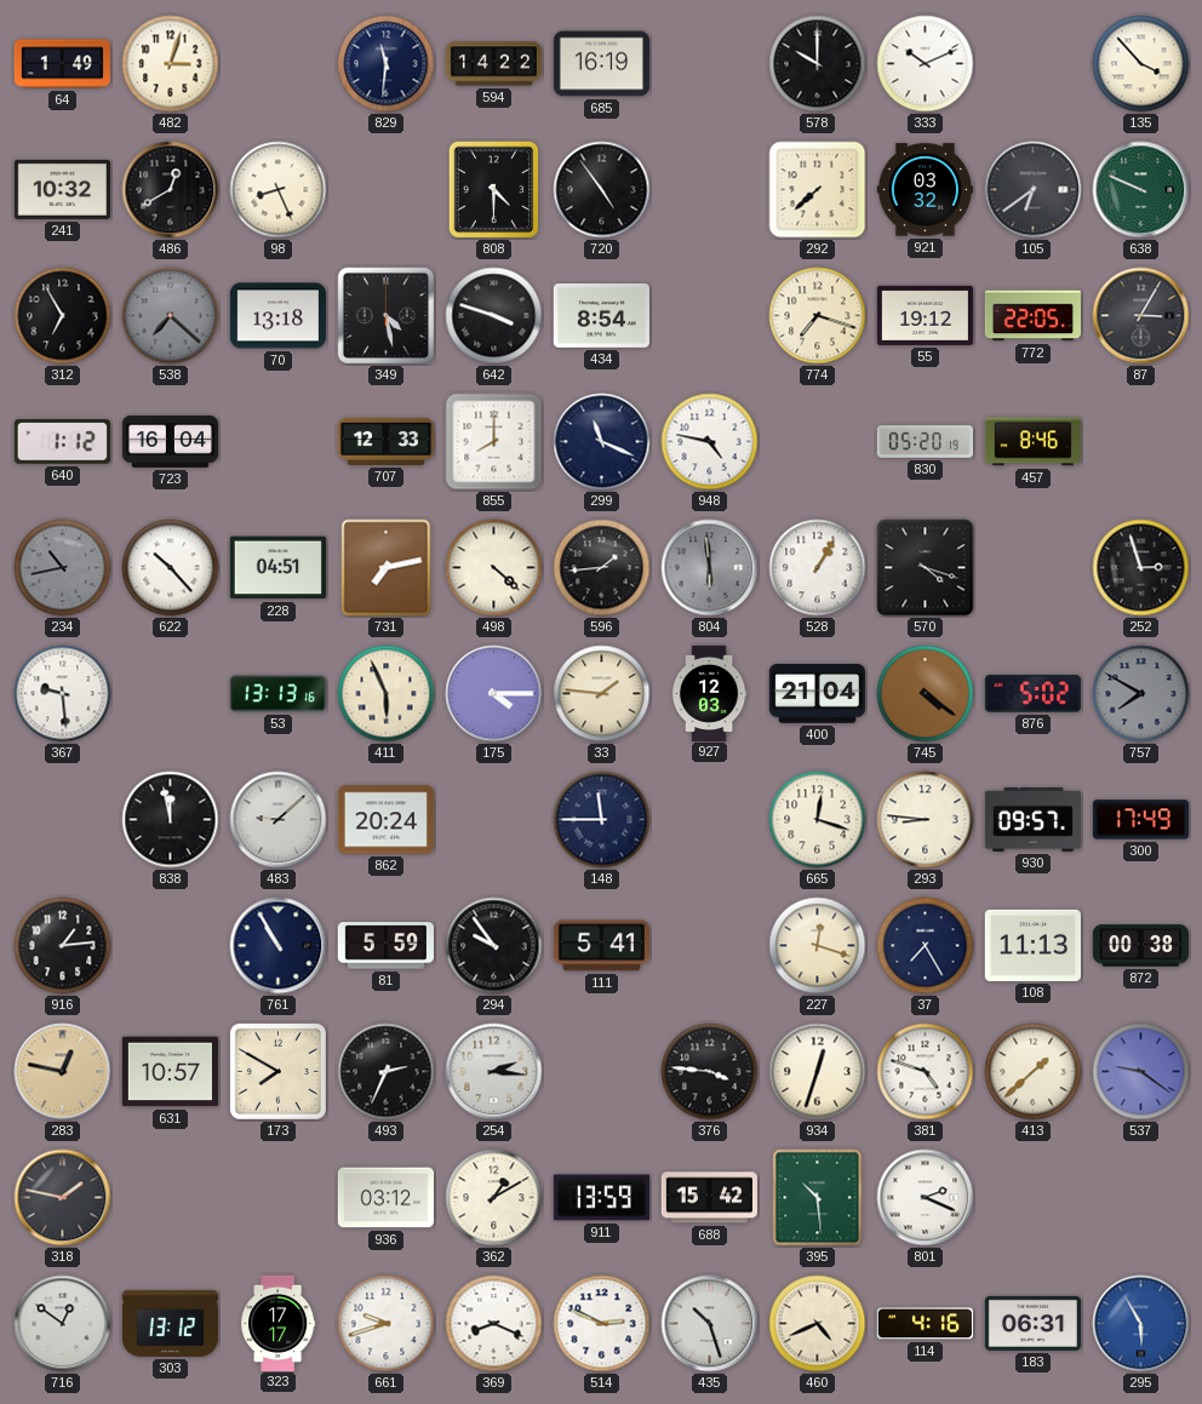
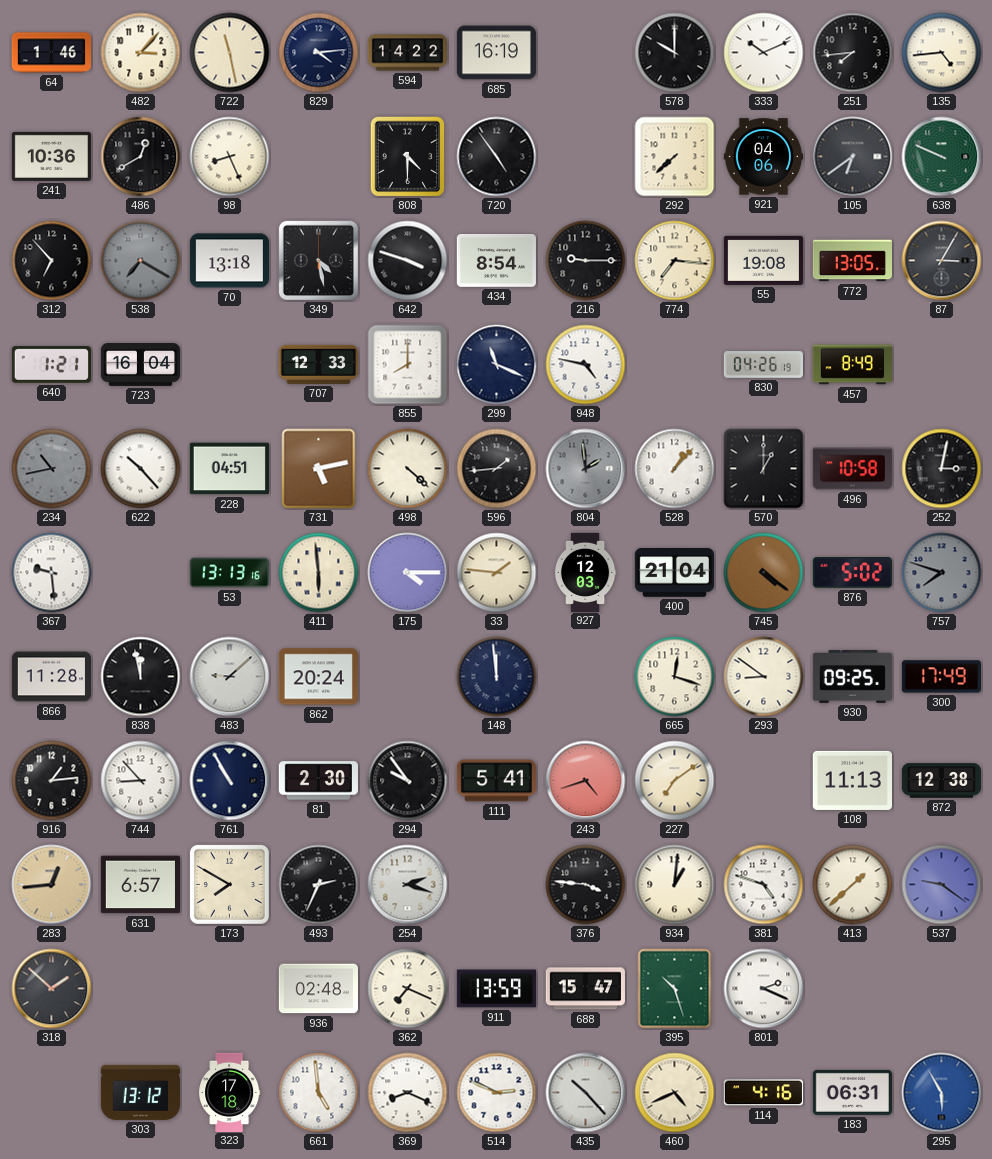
64: 1:49 -> 1:46 (51, 53)
482: 3:03 -> 3:07 (141, 53)
722: none -> 11:28 (230, 53)
829: 11:31 -> 4:14 (319, 53)
251: none -> 7:44 (853, 53)
135: 3:53 -> 4:44 (942, 53)
241: 10:32 -> 10:36 (51, 156)
921: 03:32 -> 04:06 (763, 157)
312: 6:55 -> 6:53 (52, 261)
538: 7:22 -> 7:20 (141, 261)
216: none -> 9:15 (586, 261)
774: 7:18 -> 7:16 (675, 261)
55: 19:12 -> 19:08 (763, 260)
772: 22:05 -> 13:05 (852, 261)
640: 1:12 -> 1:21 (51, 365)
830: 05:20 -> 04:26 (763, 365)
457: 8:46 -> 8:49 (852, 365)
731: 7:13 -> 5:13 (319, 469)
804: 5:59 -> 1:59 (586, 469)
528: 1:05 -> 1:07 (675, 469)
570: 4:18 -> 1:00 (764, 469)
496: none -> 10:58 (852, 469)
252: 2:57 -> 3:02 (942, 469)
411: 5:56 -> 5:59 (319, 573)
757: 7:50 -> 7:48 (942, 573)
866: none -> 11:28 (51, 677)
148: 11:45 -> 11:59 (497, 677)
293: 8:46 -> 8:51 (764, 677)
930: 09:57 -> 09:25 (852, 676)
744: none -> 8:53 (141, 781)
81: 5:59 -> 2:30 (318, 781)
243: none -> 4:42 (586, 781)
227: 12:18 -> 7:09 (675, 781)
37: 7:25 -> none (926, 946)
872: 00:38 -> 12:38 (941, 781)
283: 12:47 -> 12:44 (52, 885)
631: 10:57 -> 6:57 (140, 885)
254: 2:16 -> 2:18 (408, 885)
934: 12:33 -> 1:01 (675, 885)
318: 1:47 -> 1:52 (52, 989)
936: 03:12 -> 02:48 (318, 989)
362: 1:10 -> 7:19 (408, 989)
688: 15:42 -> 15:47 (585, 989)
395: 10:29 -> 10:27 (675, 989)
716: 12:51 -> none (63, 1324)
323: 17:17 -> 17:18 (230, 1092)
661: 9:42 -> 4:59 (319, 1093)
435: 10:27 -> 10:23 (586, 1093)
